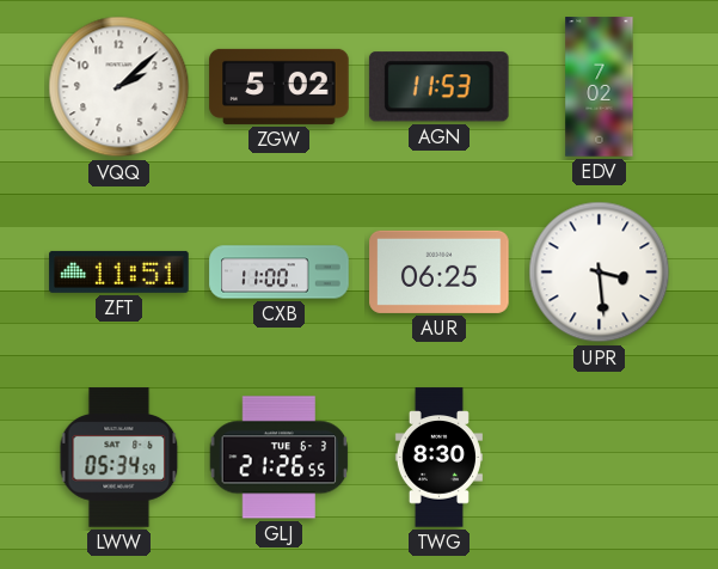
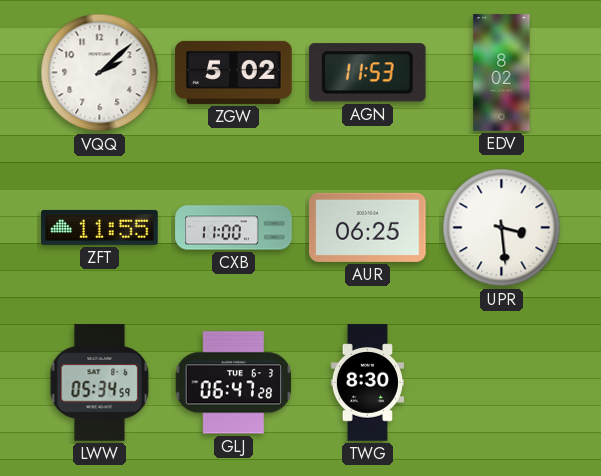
EDV: 7:02 -> 8:02 (502, 73)
ZFT: 11:51 -> 11:55 (100, 227)
GLJ: 21:26 -> 06:47 (234, 383)
